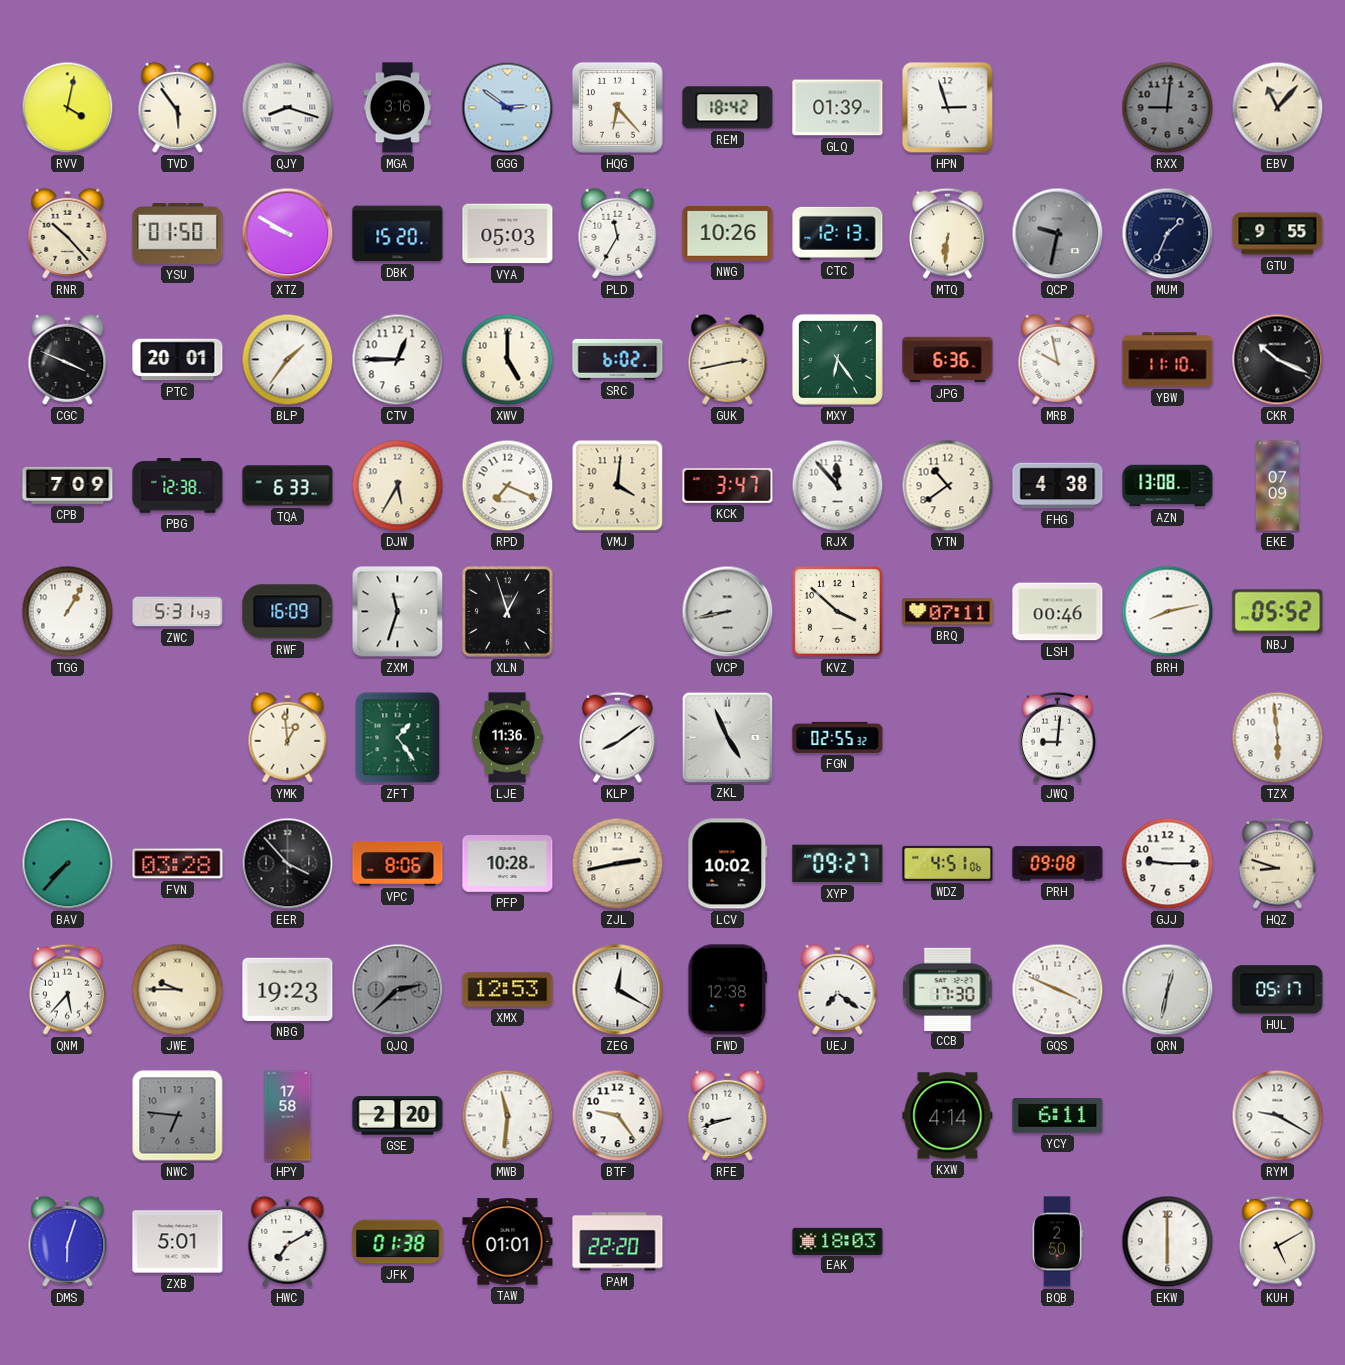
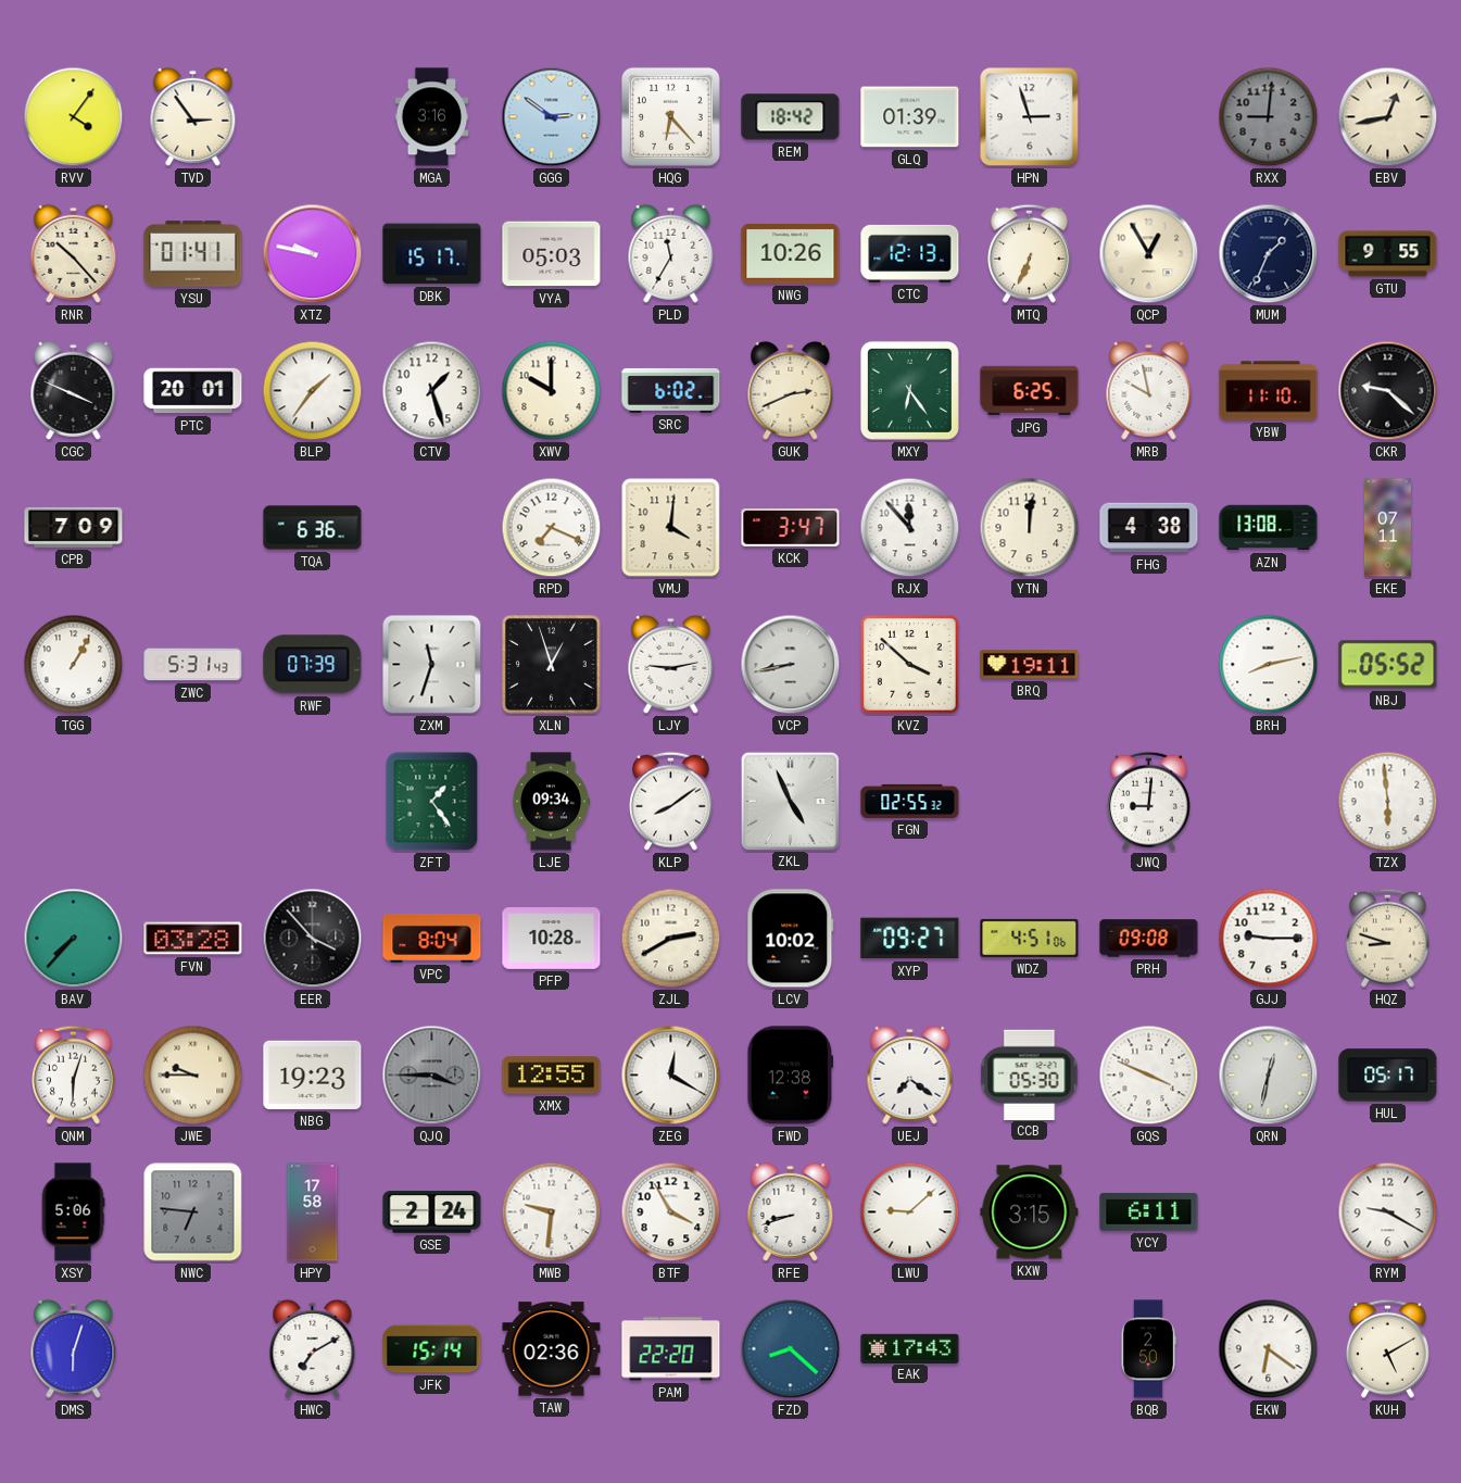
RVV: 4:02 -> 4:06 (74, 117)
TVD: 5:54 -> 2:54 (193, 116)
QJY: 8:18 -> none (288, 108)
EBV: 11:07 -> 12:43 (1388, 117)
YSU: 01:50 -> 01:41 (193, 254)
XTZ: 9:50 -> 9:47 (313, 254)
DBK: 15:20 -> 15:17 (432, 254)
MTQ: 6:31 -> 6:34 (1030, 253)
QCP: 9:32 -> 12:55 (1149, 254)
QCP dial: grey -> cream (1149, 254)
CTV: 12:45 -> 1:27 (432, 391)
XWV: 5:00 -> 10:00 (552, 391)
GUK: 2:43 -> 2:41 (791, 390)
JPG: 6:36 -> 6:25 (1030, 391)
CKR: 10:19 -> 9:22 (1388, 391)
PBG: 12:38 -> none (178, 486)
TQA: 6:33 -> 6:36 (313, 528)
DJW: 5:35 -> none (398, 486)
YTN: 10:39 -> 12:01 (1030, 528)
EKE: 07:09 -> 07:11 (1387, 528)
RWF: 16:09 -> 07:39 (313, 665)
LJY: none -> 9:13 (671, 664)
BRQ: 07:11 -> 19:11 (1030, 665)
LSH: 00:46 -> none (1058, 612)
YMK: 12:59 -> none (288, 737)
LJE: 11:36 -> 09:34 (551, 802)
VPC: 8:06 -> 8:04 (432, 939)
ZJL: 2:43 -> 2:40 (671, 939)
QNM: 5:37 -> 6:03 (74, 1074)
QJQ: 2:38 -> 3:45 (432, 1076)
XMX: 12:53 -> 12:55 (552, 1076)
CCB: 17:30 -> 05:30 (1030, 1074)
XSY: none -> 5:06 (73, 1212)
GSE: 2:20 -> 2:24 (432, 1212)
MWB: 11:31 -> 9:31 (552, 1212)
BTF: 9:24 -> 3:55 (671, 1212)
LWU: none -> 9:08 (910, 1212)
KXW: 4:14 -> 3:15 (1030, 1212)
ZXB: 5:01 -> none (178, 1242)
JFK: 01:38 -> 15:14 (432, 1349)
TAW: 01:01 -> 02:36 (552, 1349)
FZD: none -> 8:22 (791, 1349)
EAK: 18:03 -> 17:43 (910, 1348)
EKW: 6:00 -> 6:21 (1269, 1349)
